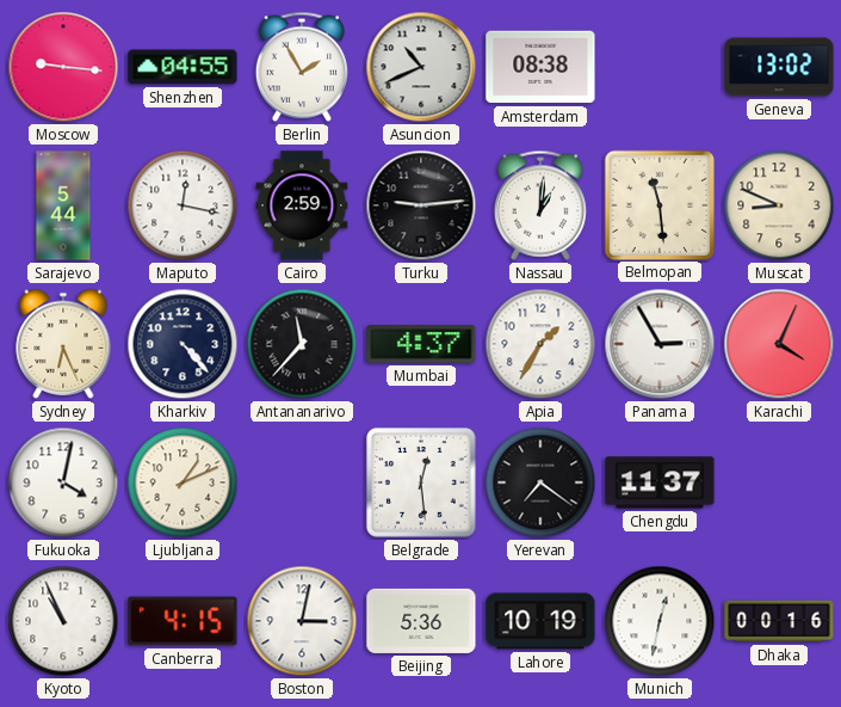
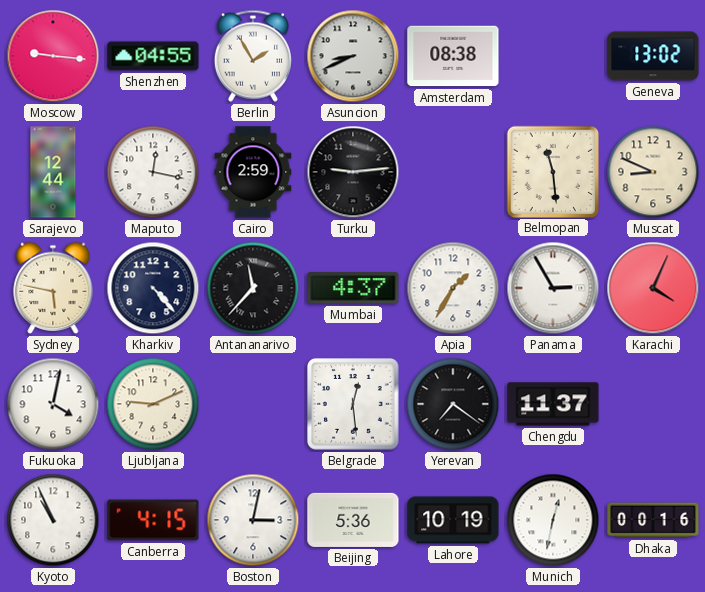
Asuncion: 10:41 -> 8:41 (353, 56)
Sarajevo: 5:44 -> 12:44 (53, 172)
Nassau: 1:01 -> none (540, 205)
Sydney: 6:26 -> 5:47 (53, 288)
Ljubljana: 1:11 -> 9:11 (153, 404)
